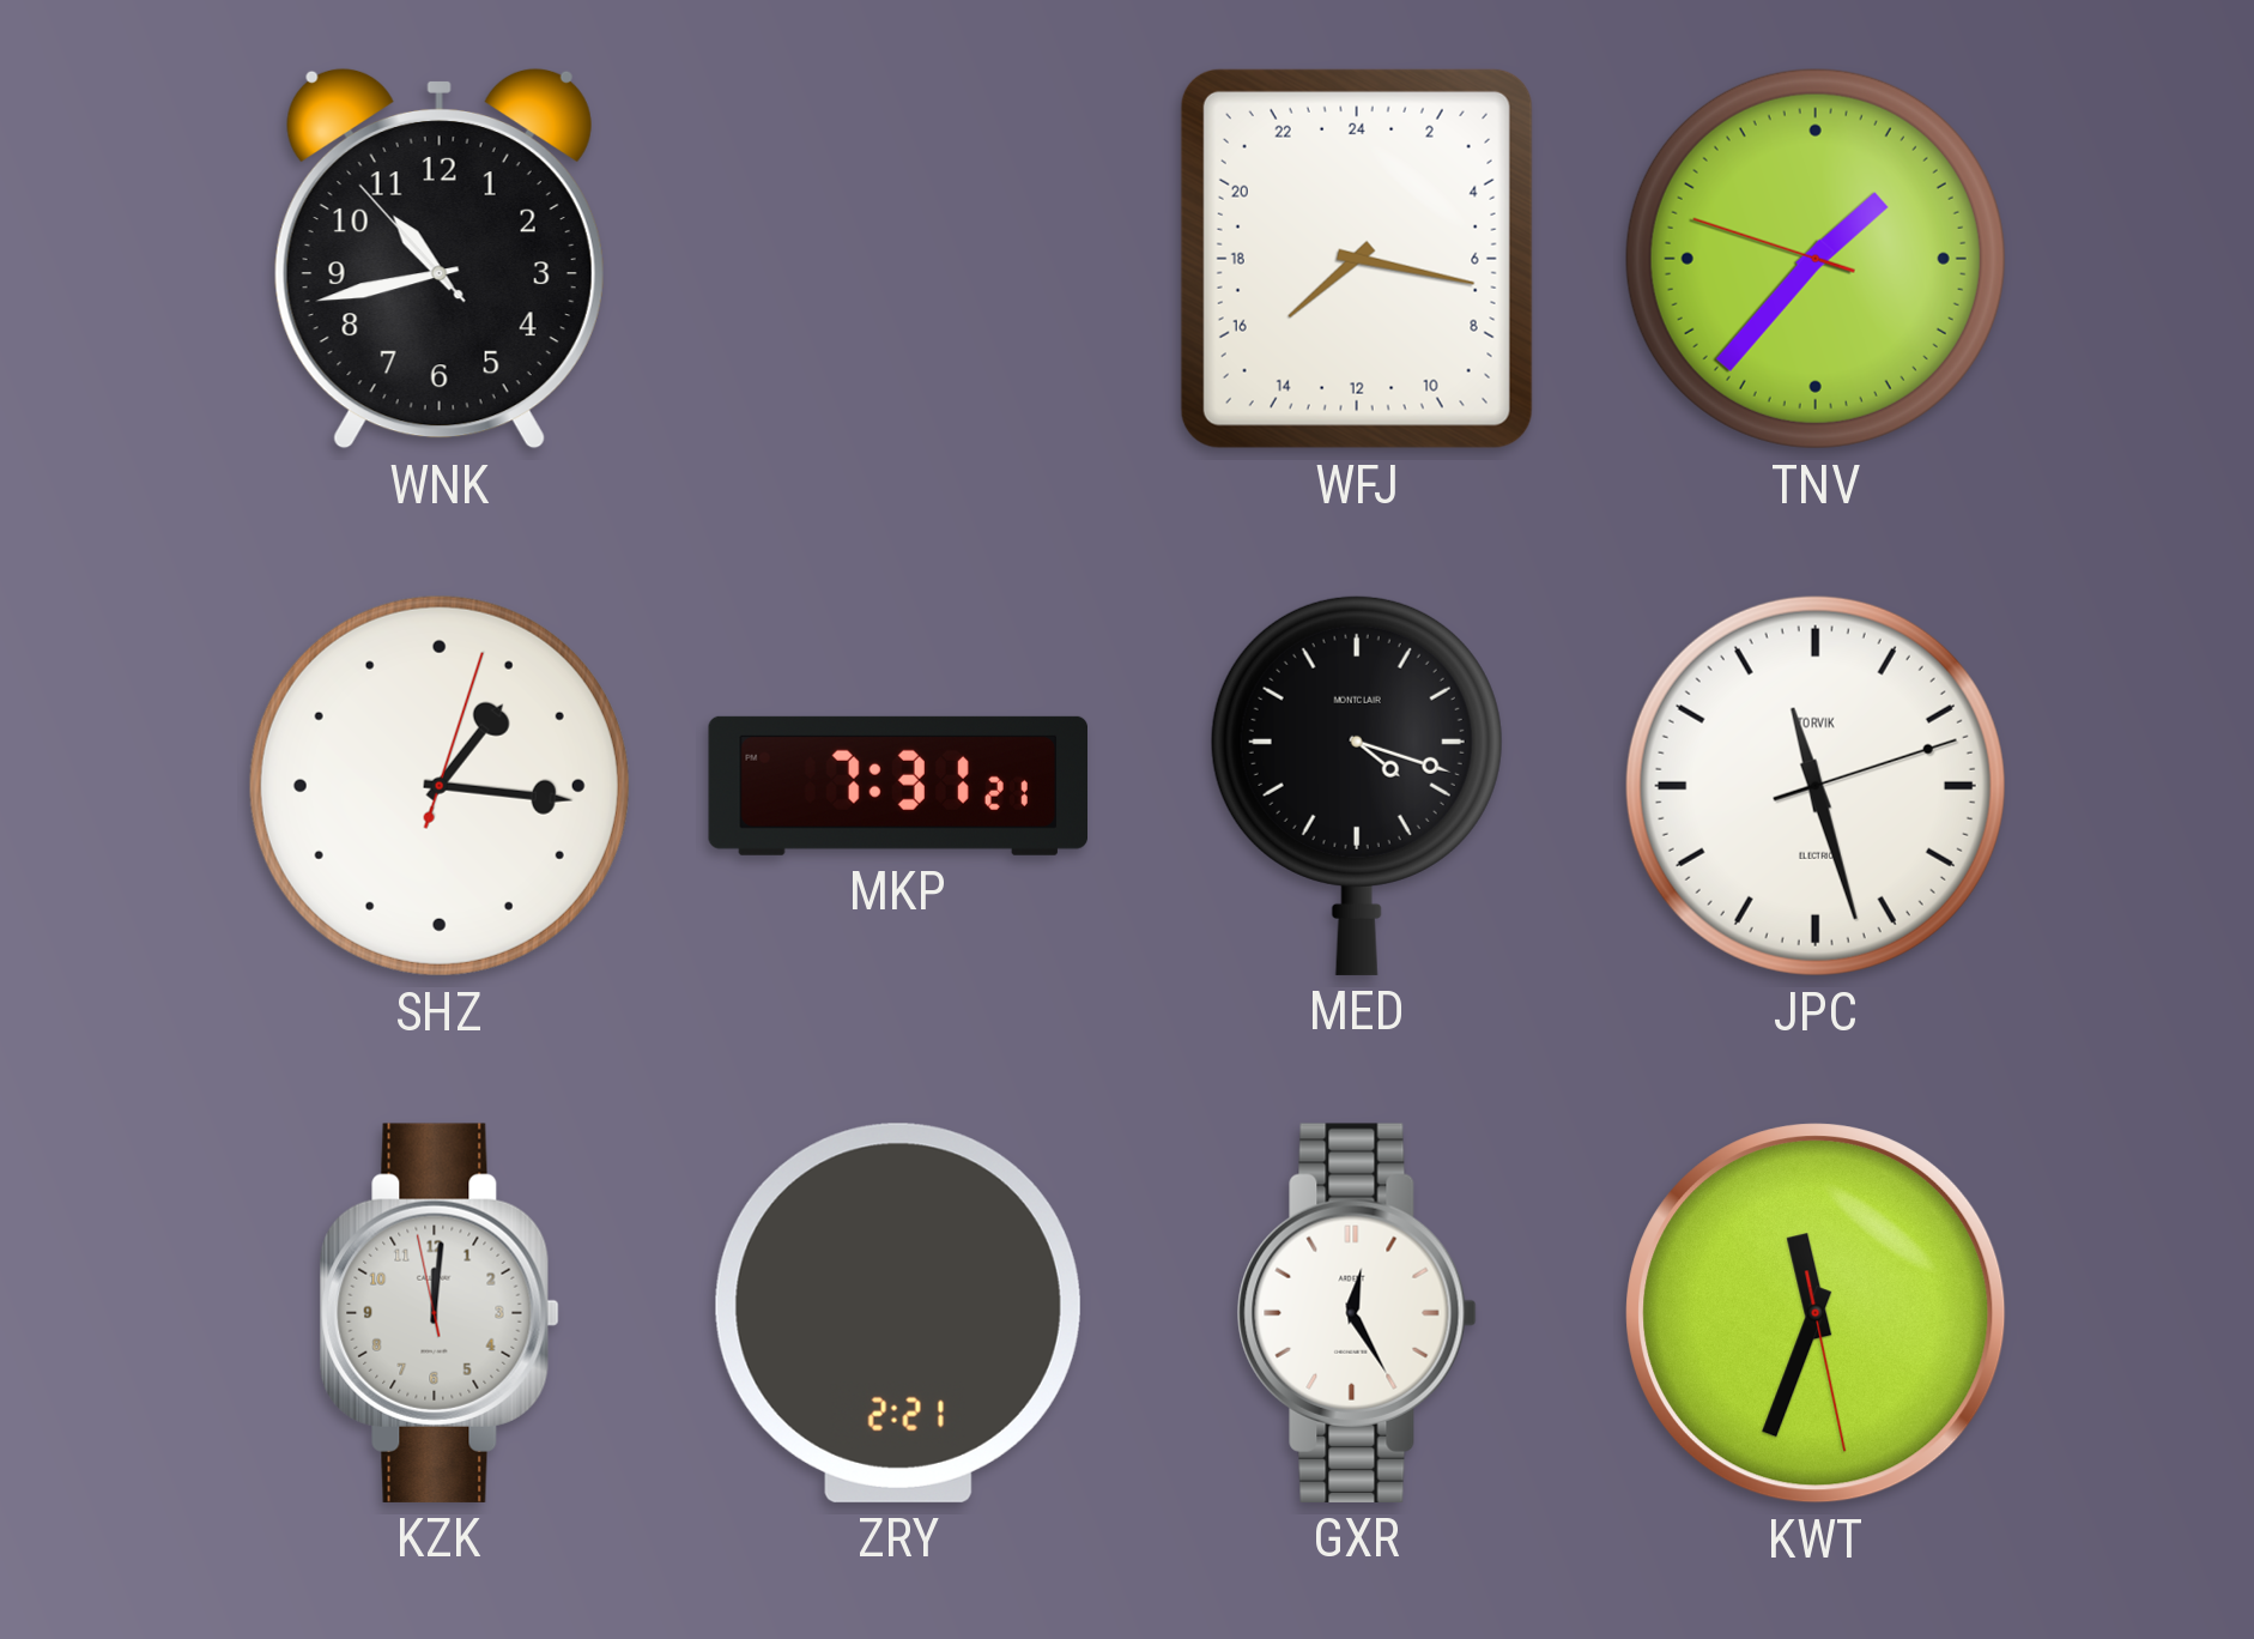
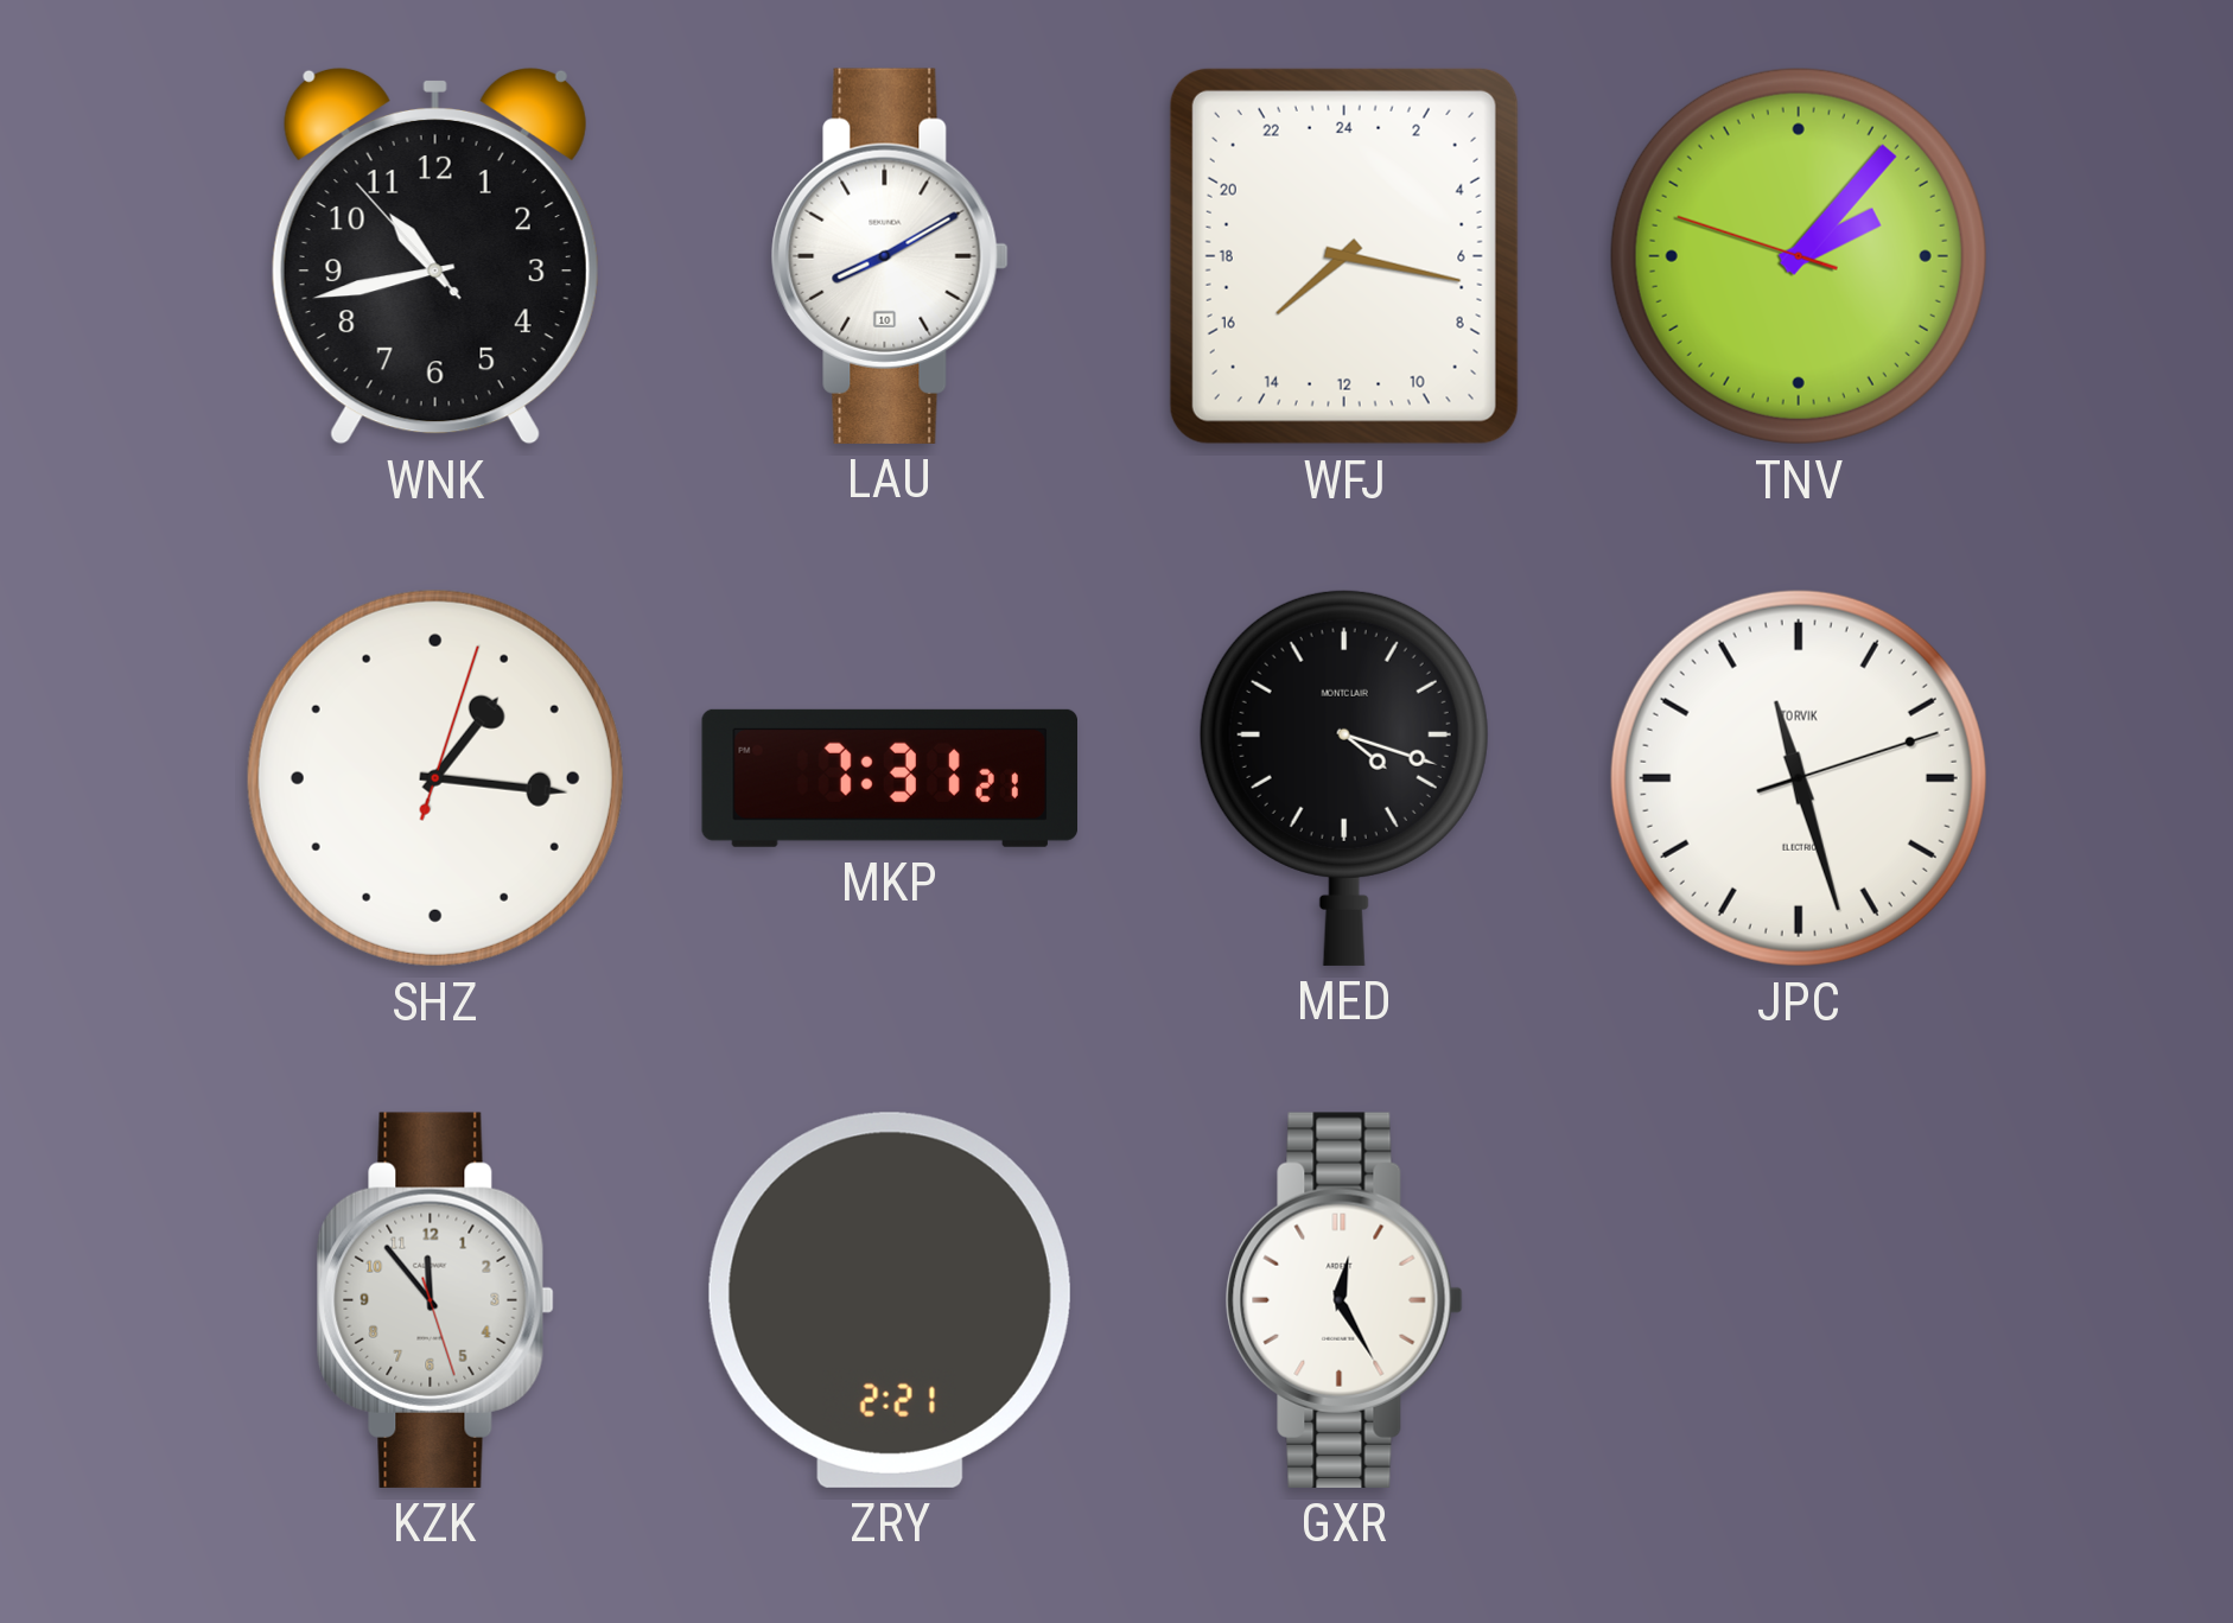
LAU: none -> 8:10 (890, 256)
TNV: 1:36 -> 2:06 (1799, 256)
KZK: 12:00 -> 11:53 (435, 1300)
KWT: 11:33 -> none (1816, 1313)
